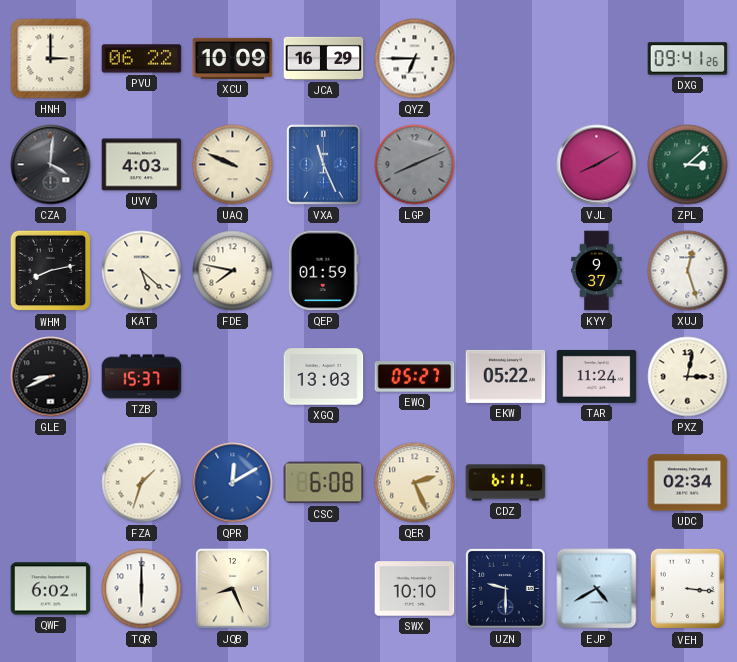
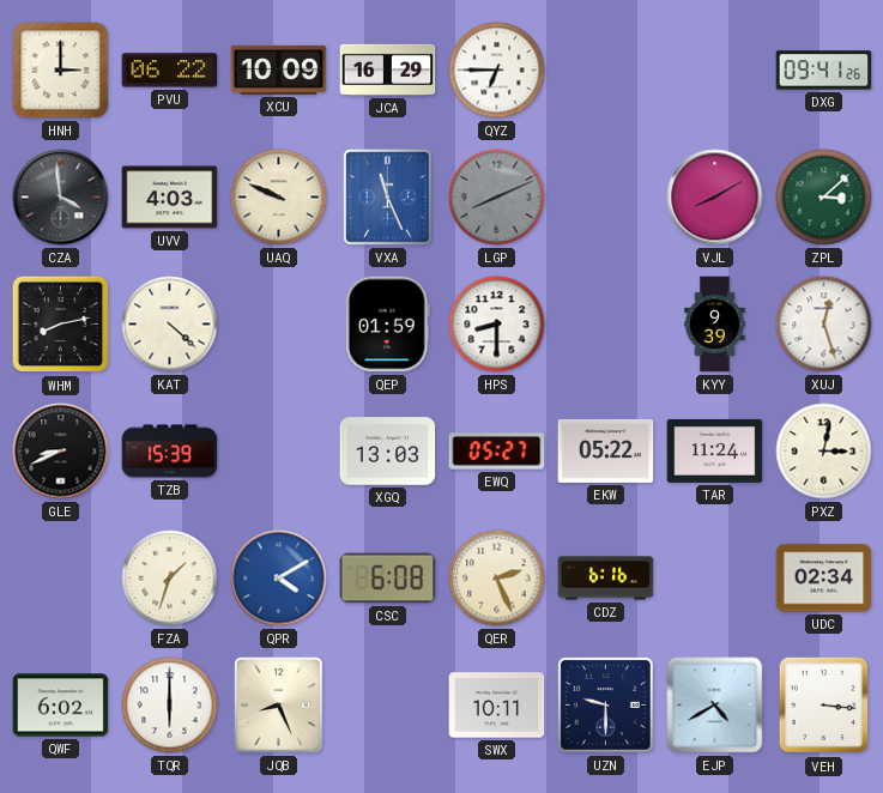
CZA: 4:01 -> 3:59 (61, 198)
KAT: 5:22 -> 4:22 (170, 325)
FDE: 7:47 -> none (233, 271)
HPS: none -> 8:30 (497, 325)
KYY: 9:37 -> 9:39 (715, 325)
TZB: 15:37 -> 15:39 (170, 452)
QPR: 12:10 -> 4:10 (279, 579)
CDZ: 6:11 -> 6:16 (606, 579)
SWX: 10:10 -> 10:11 (497, 706)
